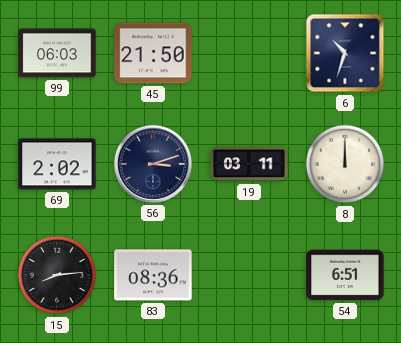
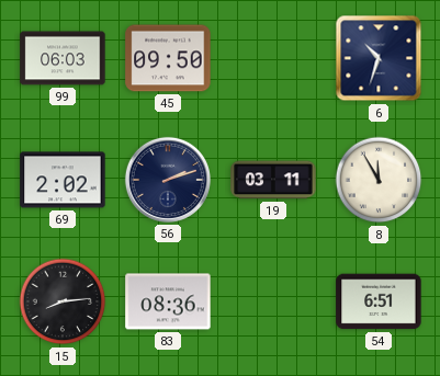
45: 21:50 -> 09:50 (168, 58)
56: 3:12 -> 2:12 (168, 180)
8: 12:00 -> 11:55 (379, 180)
